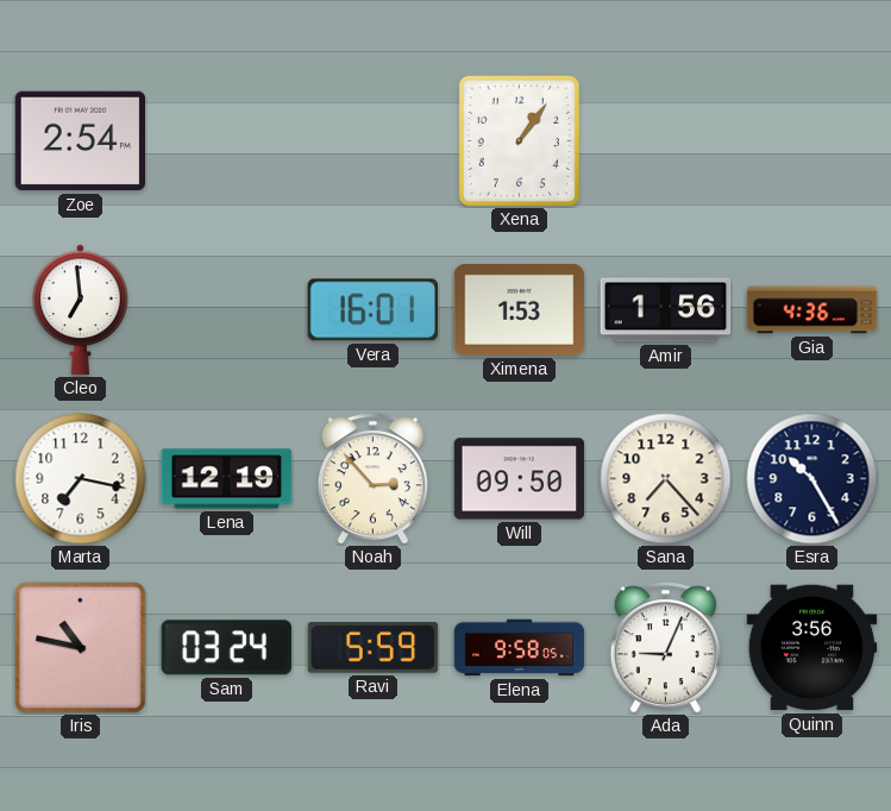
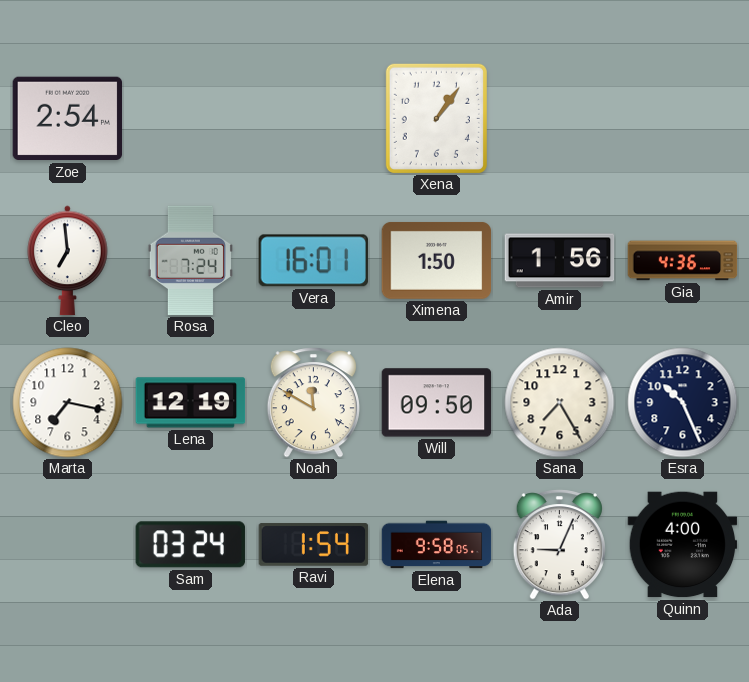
Rosa: none -> 7:24 (190, 261)
Ximena: 1:53 -> 1:50 (437, 260)
Noah: 2:53 -> 11:50 (313, 403)
Sana: 7:23 -> 7:25 (560, 403)
Esra: 10:25 -> 10:26 (683, 403)
Iris: 10:47 -> none (81, 648)
Ravi: 5:59 -> 1:54 (314, 545)
Quinn: 3:56 -> 4:00 (683, 545)
